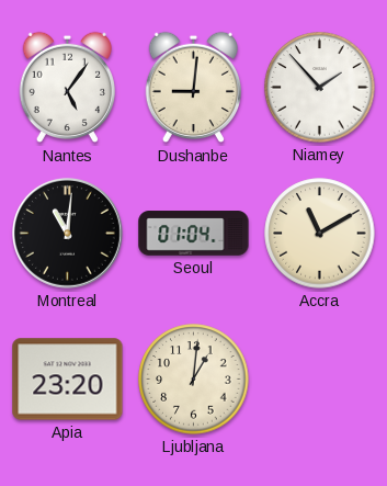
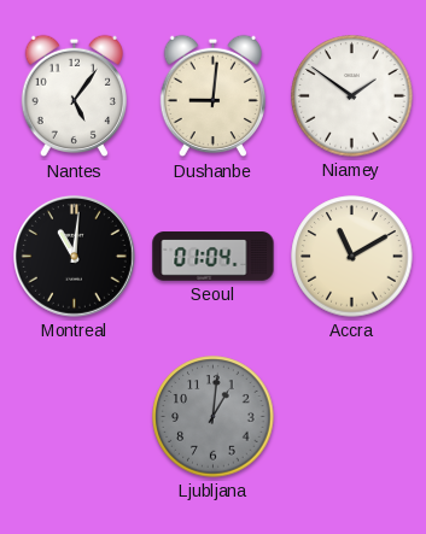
Niamey: 1:53 -> 1:51 (352, 96)
Apia: 23:20 -> none (68, 380)
Ljubljana dial: cream -> grey (214, 417)
